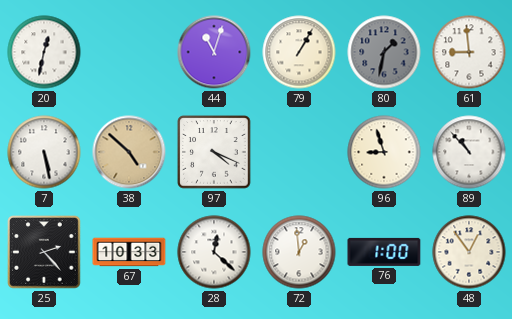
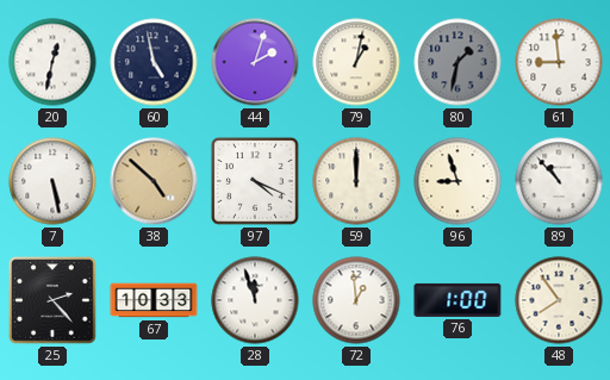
60: none -> 4:58 (154, 62)
44: 11:03 -> 2:03 (255, 62)
79: 1:05 -> 1:02 (356, 62)
59: none -> 12:00 (356, 181)
28: 12:22 -> 11:57 (255, 300)
48: 12:54 -> 7:54 (559, 300)
